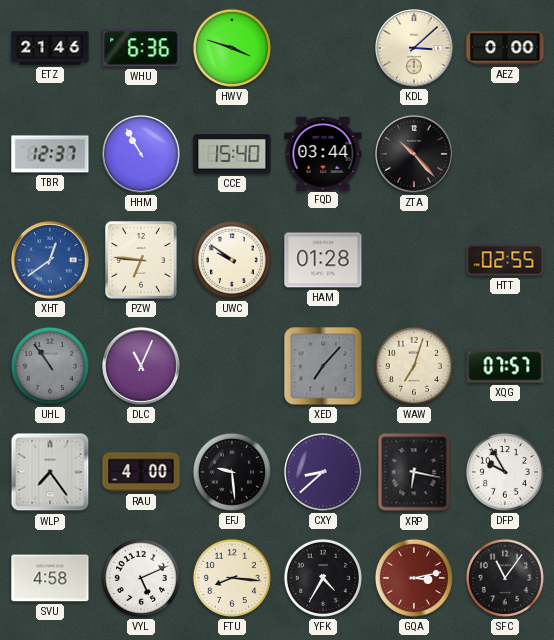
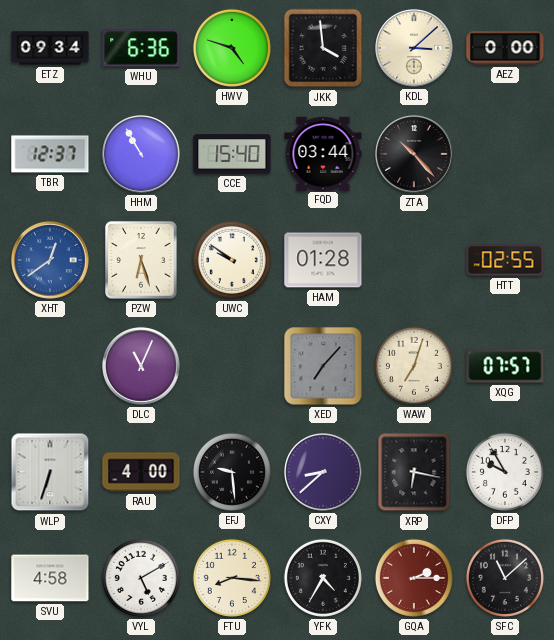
ETZ: 21:46 -> 09:34 (50, 48)
HWV: 3:48 -> 4:48 (232, 48)
JKK: none -> 3:59 (323, 48)
PZW: 6:46 -> 6:27 (141, 260)
UHL: 10:54 -> none (50, 366)
WLP: 7:24 -> 6:33 (50, 472)
VYL: 5:11 -> 5:10 (141, 578)
GQA: 3:13 -> 2:15 (414, 578)
SFC: 11:06 -> 11:08 (505, 578)
